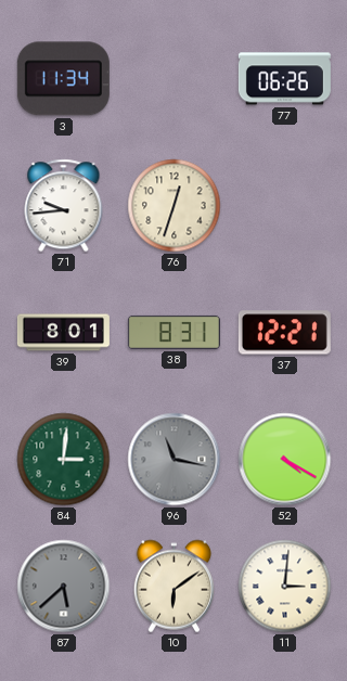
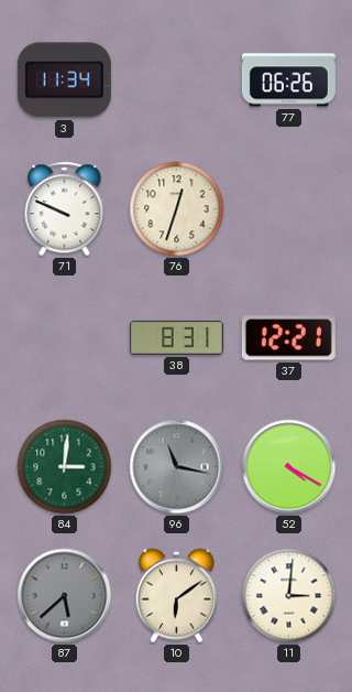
71: 9:44 -> 9:49 (65, 209)
39: 8:01 -> none (63, 333)
